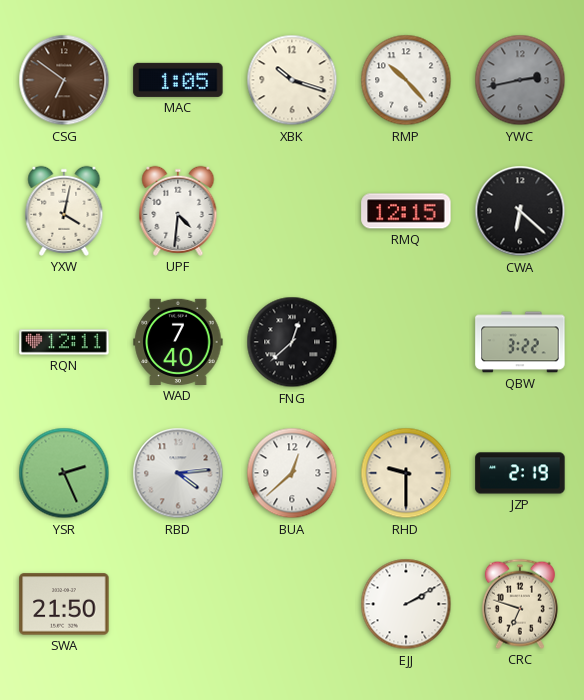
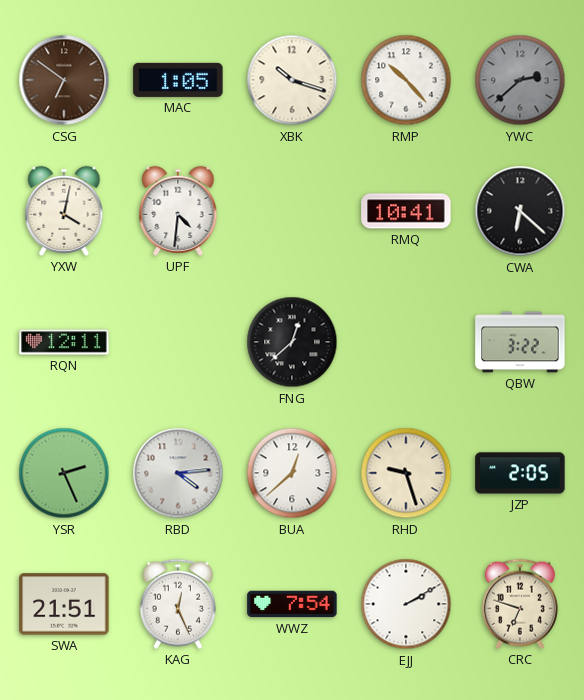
YWC: 2:43 -> 2:38 (520, 80)
RMQ: 12:15 -> 10:41 (406, 211)
WAD: 7:40 -> none (178, 342)
RHD: 9:30 -> 9:27 (406, 473)
JZP: 2:19 -> 2:05 (520, 473)
SWA: 21:50 -> 21:51 (64, 604)
KAG: none -> 12:26 (178, 604)
WWZ: none -> 7:54 (292, 604)
